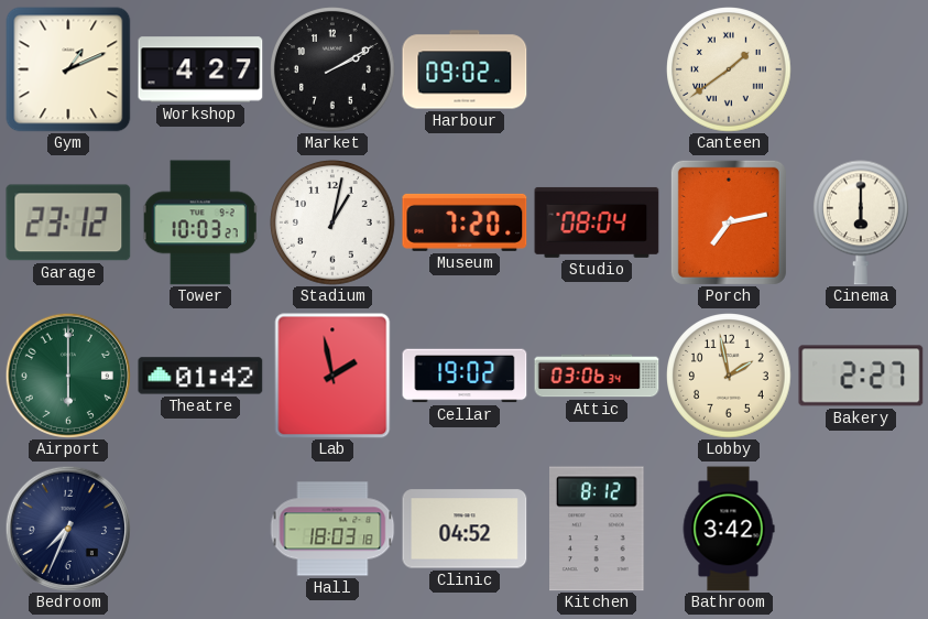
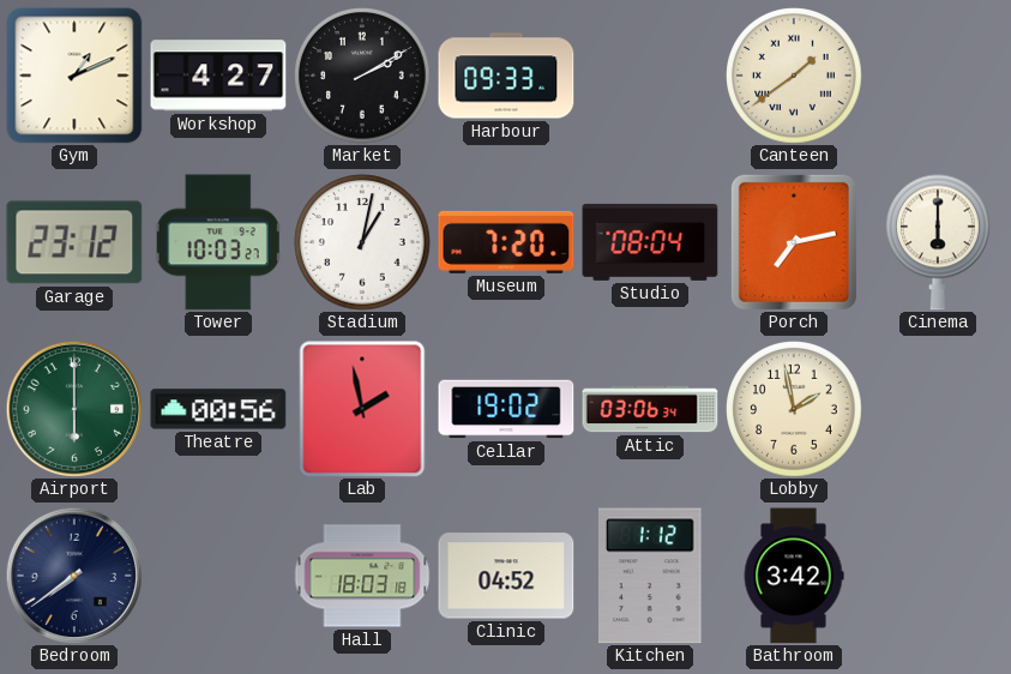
Harbour: 09:02 -> 09:33 (506, 76)
Theatre: 01:42 -> 00:56 (218, 409)
Bakery: 2:27 -> none (861, 376)
Bedroom: 7:34 -> 7:39 (73, 574)
Kitchen: 8:12 -> 1:12 (651, 576)
